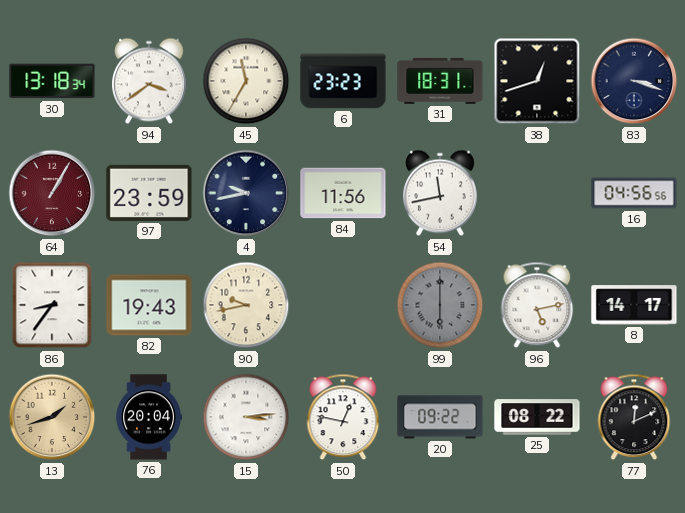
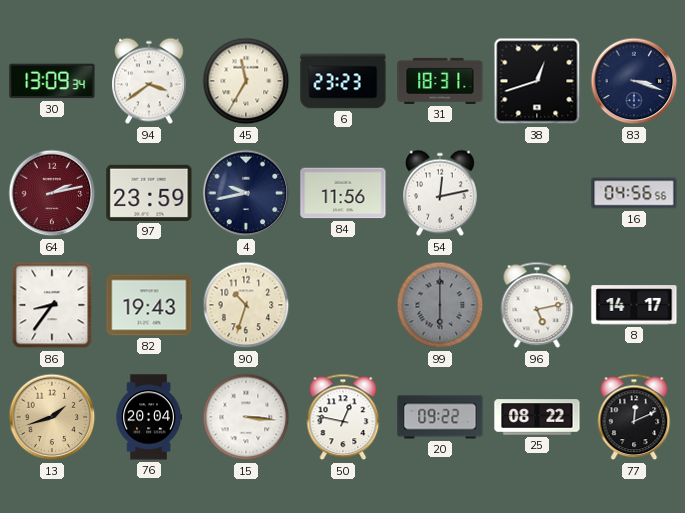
30: 13:18 -> 13:09 (52, 81)
64: 1:05 -> 2:13 (52, 193)
54: 11:43 -> 12:13 (441, 193)
90: 9:43 -> 10:33 (246, 305)
15: 3:14 -> 3:16 (246, 417)
